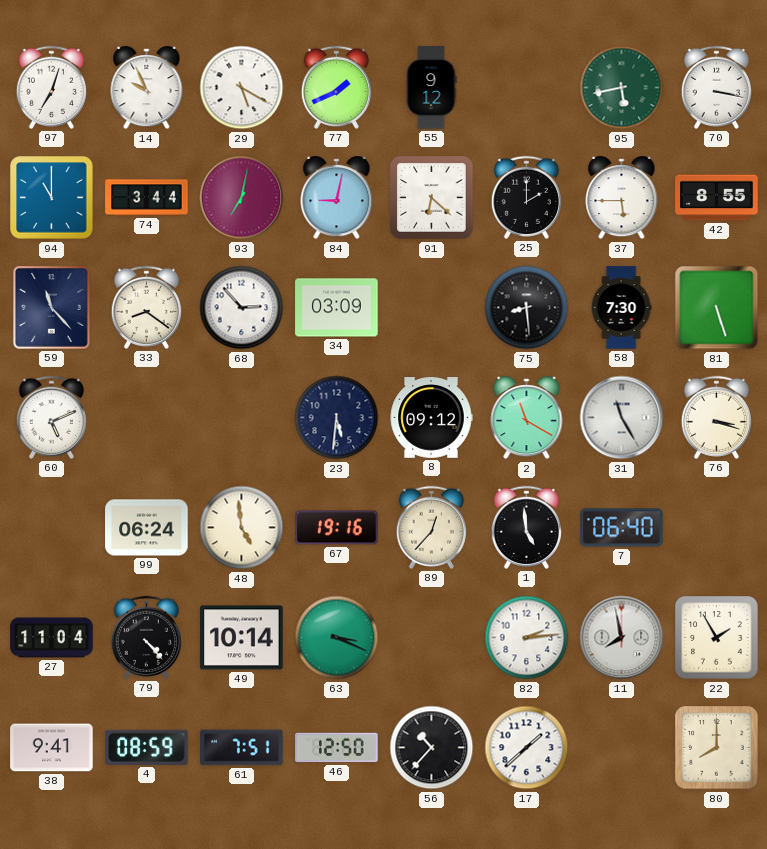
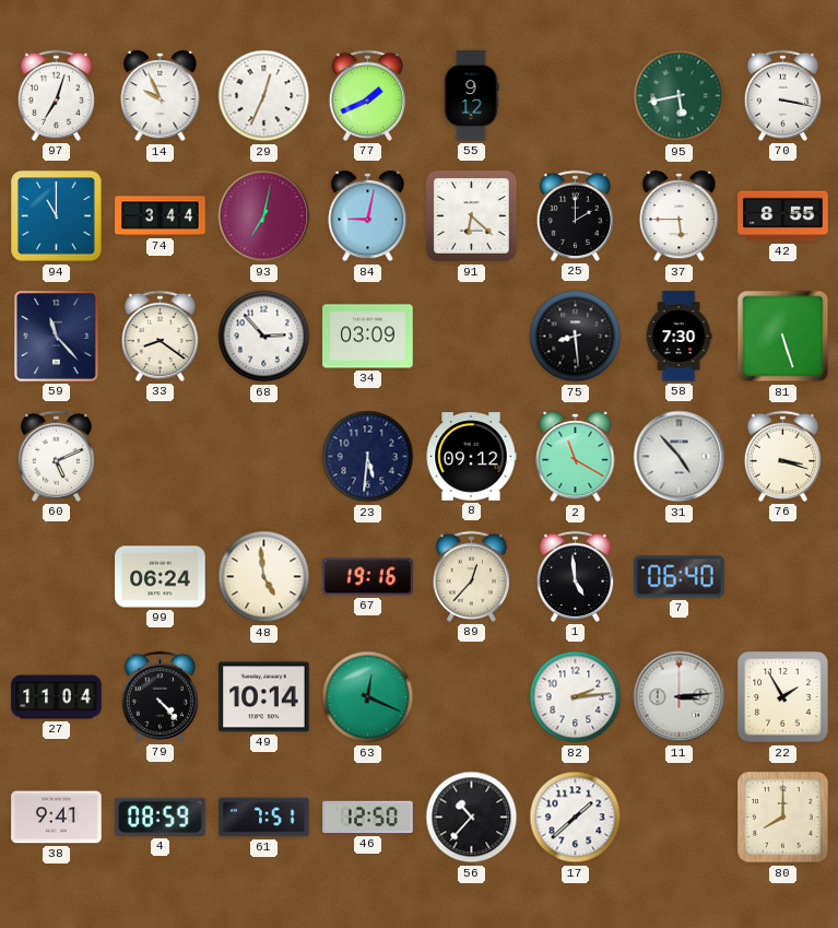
29: 5:20 -> 12:34 (264, 96)
31: 11:25 -> 4:53 (680, 457)
63: 3:19 -> 12:19 (368, 697)
11: 7:58 -> 3:14 (680, 697)
